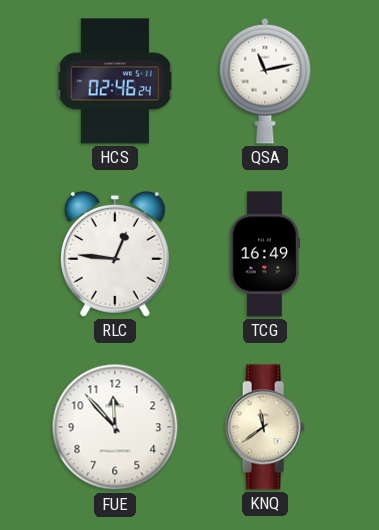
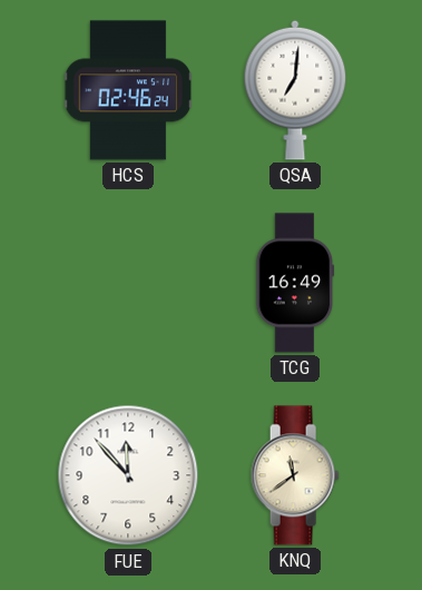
QSA: 11:13 -> 7:01 (295, 90)
RLC: 12:46 -> none (115, 254)
